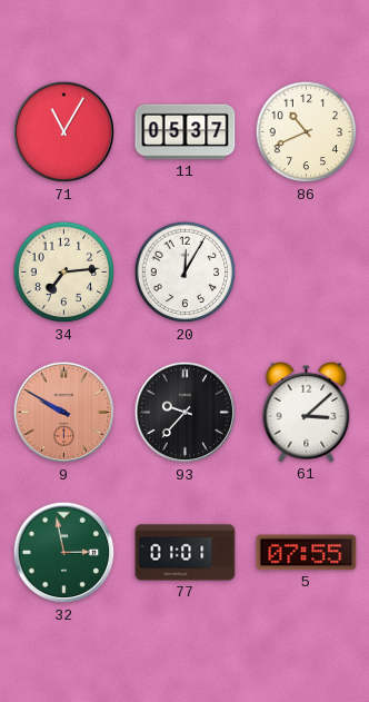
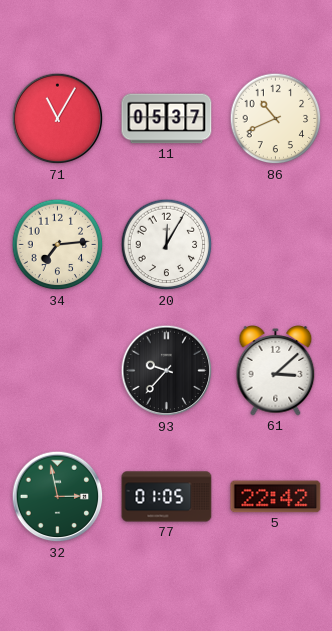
9: 9:50 -> none (64, 413)
77: 01:01 -> 01:05 (167, 497)
5: 07:55 -> 22:42 (276, 497)
